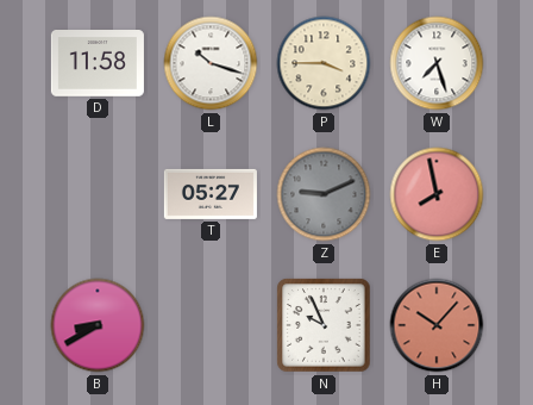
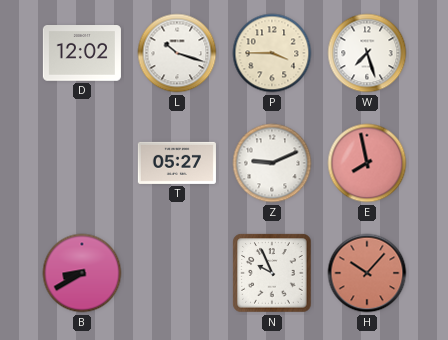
D: 11:58 -> 12:02 (82, 54)
Z dial: grey -> white (272, 163)
